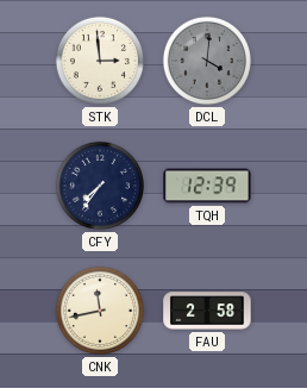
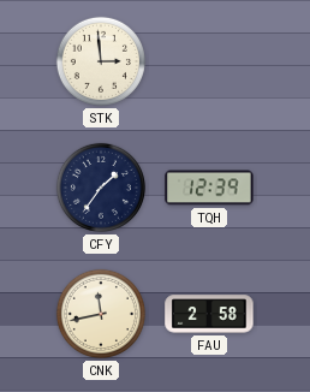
DCL: 4:01 -> none (207, 61)
CFY: 7:36 -> 1:36 (101, 188)
